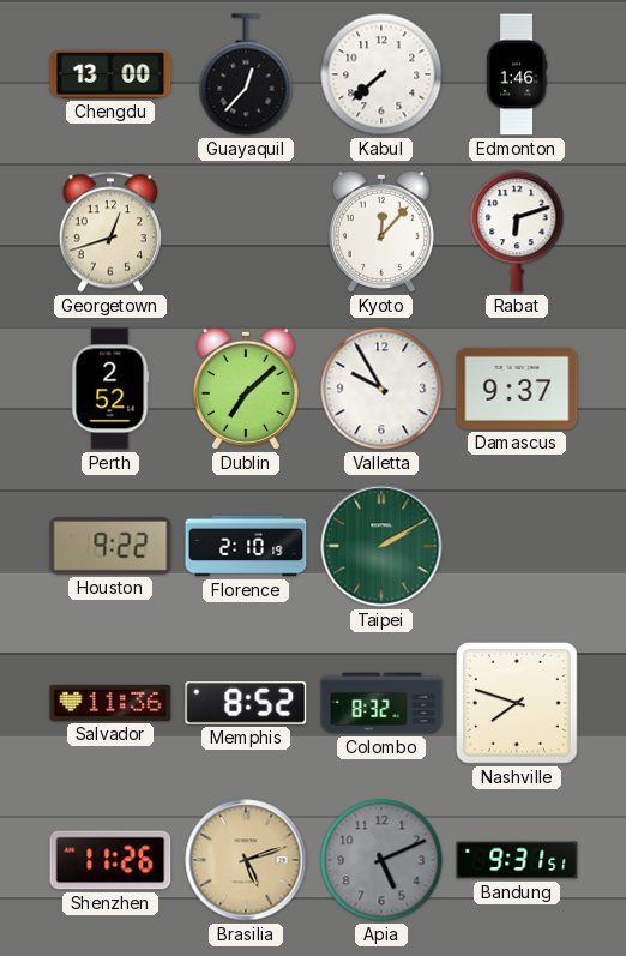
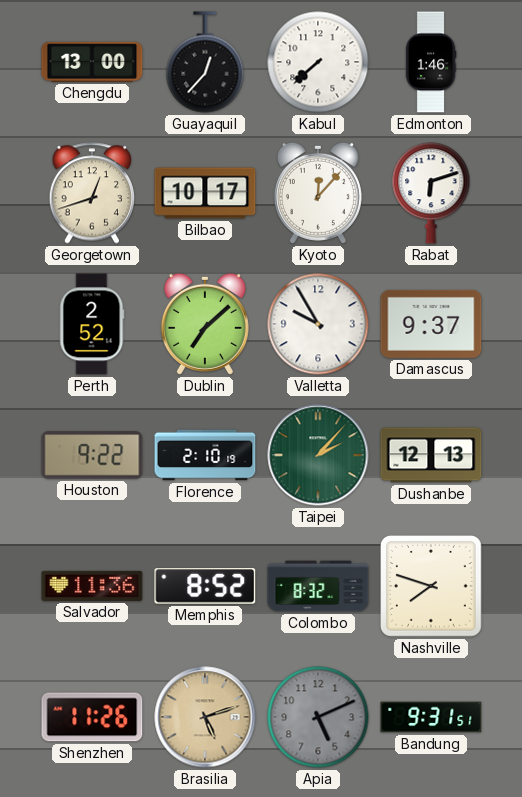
Bilbao: none -> 10:17 (205, 193)
Taipei: 2:10 -> 2:07 (318, 455)
Dushanbe: none -> 12:13 (431, 455)
